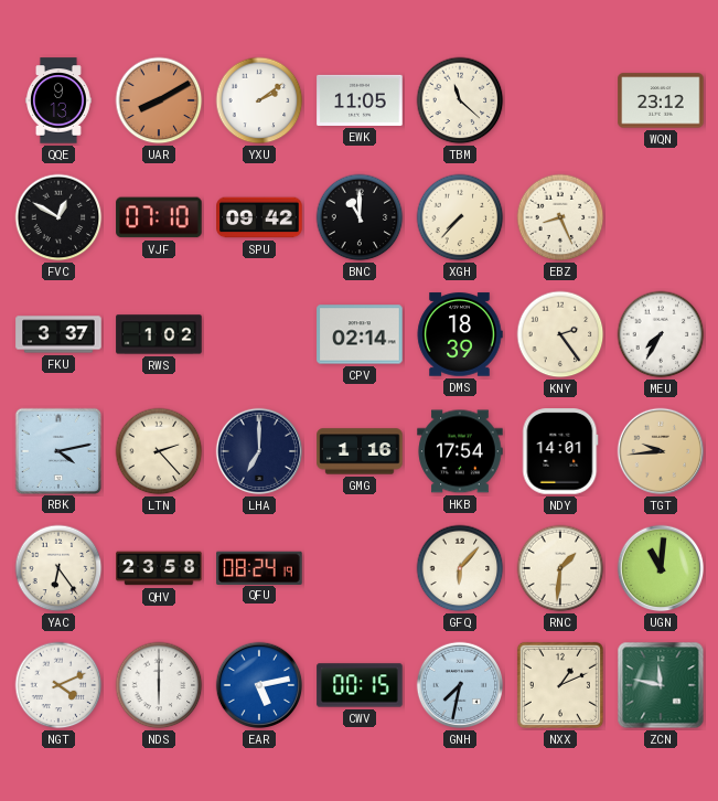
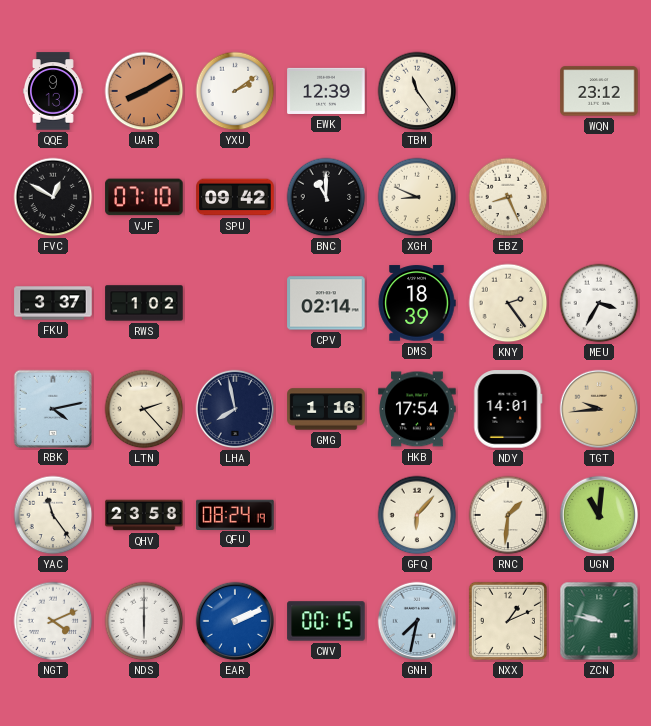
EWK: 11:05 -> 12:39 (326, 91)
TBM: 11:22 -> 11:24 (417, 91)
XGH: 7:37 -> 8:49 (417, 197)
MEU: 7:35 -> 3:35 (599, 303)
LHA: 7:00 -> 7:58 (235, 409)
YAC: 6:24 -> 11:24 (53, 515)
EAR: 5:13 -> 2:11 (235, 621)
ZCN: 11:47 -> 9:47 (599, 621)
